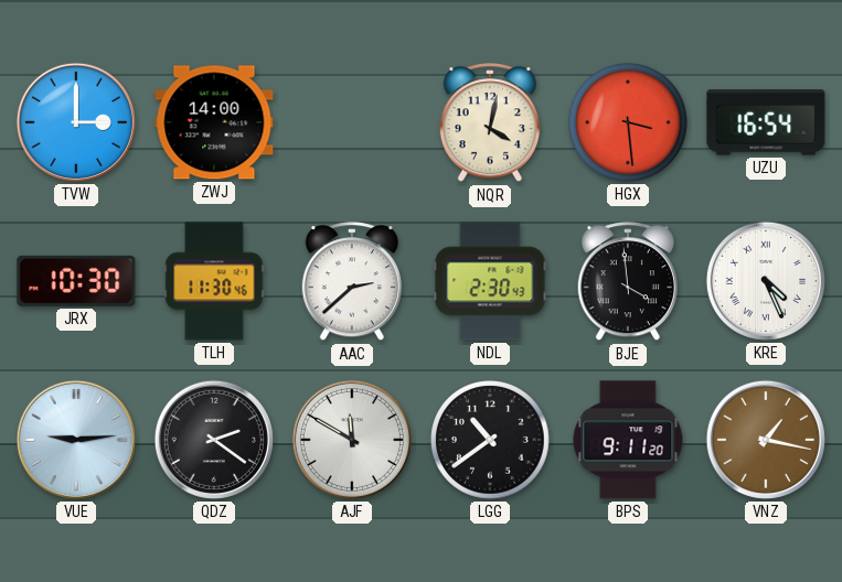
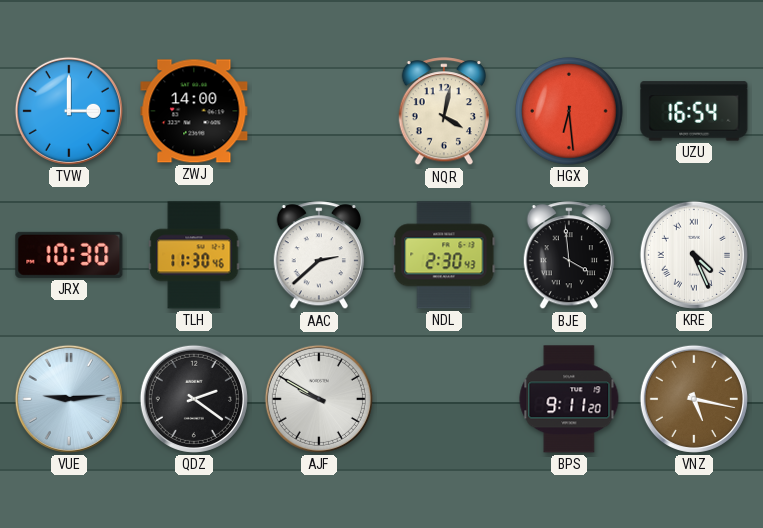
HGX: 3:29 -> 6:29 (569, 111)
AJF: 11:50 -> 9:50 (319, 399)
LGG: 10:39 -> none (490, 440)
VNZ: 1:17 -> 5:17 (694, 399)
